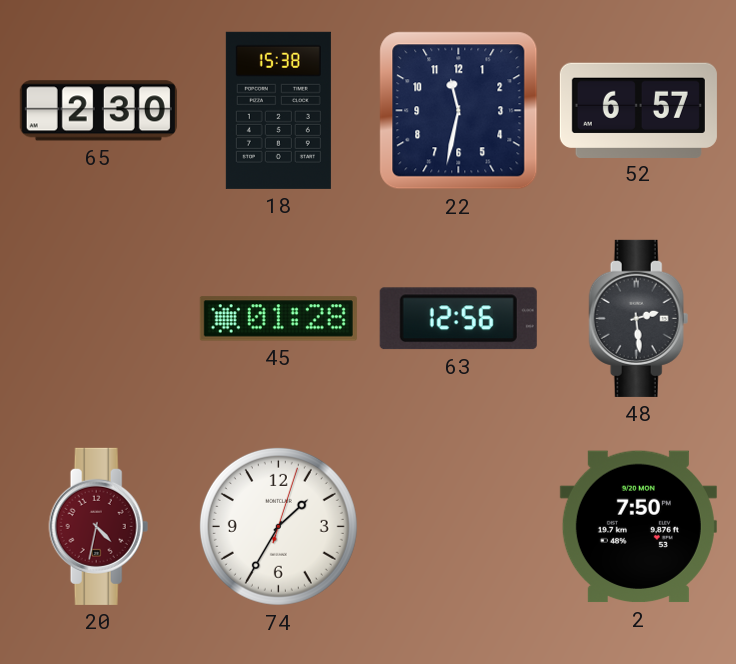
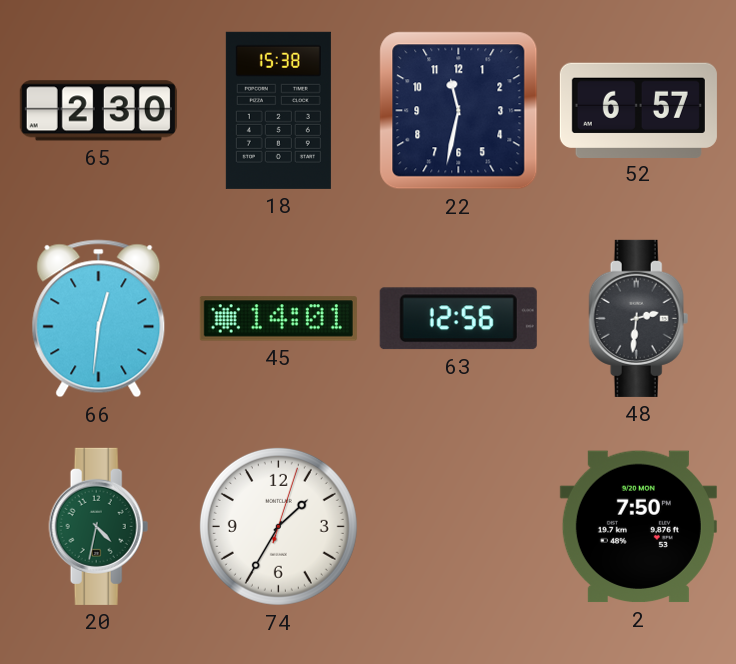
66: none -> 12:31 (99, 319)
45: 01:28 -> 14:01 (278, 319)
48: 2:29 -> 2:31 (639, 318)
20 dial: burgundy -> green (99, 526)
